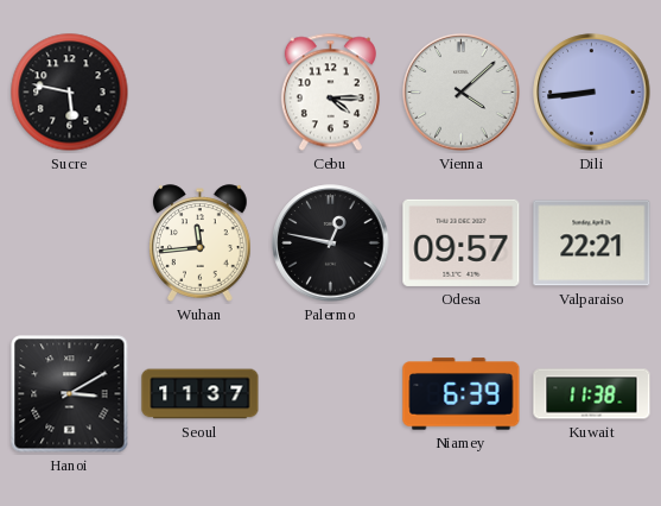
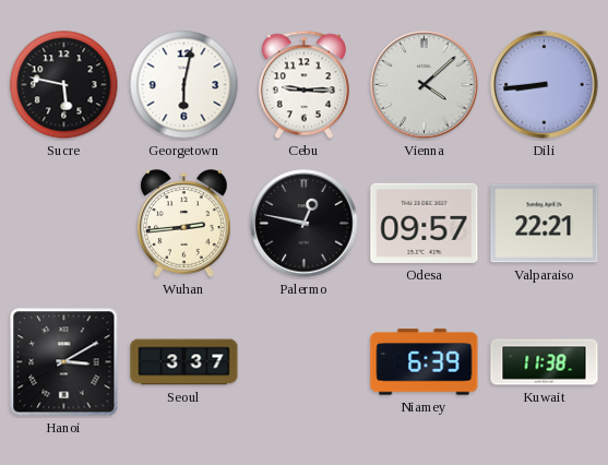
Georgetown: none -> 6:02 (184, 85)
Cebu: 4:15 -> 9:15 (303, 85)
Wuhan: 11:44 -> 2:44 (184, 224)
Seoul: 11:37 -> 3:37 (184, 362)
